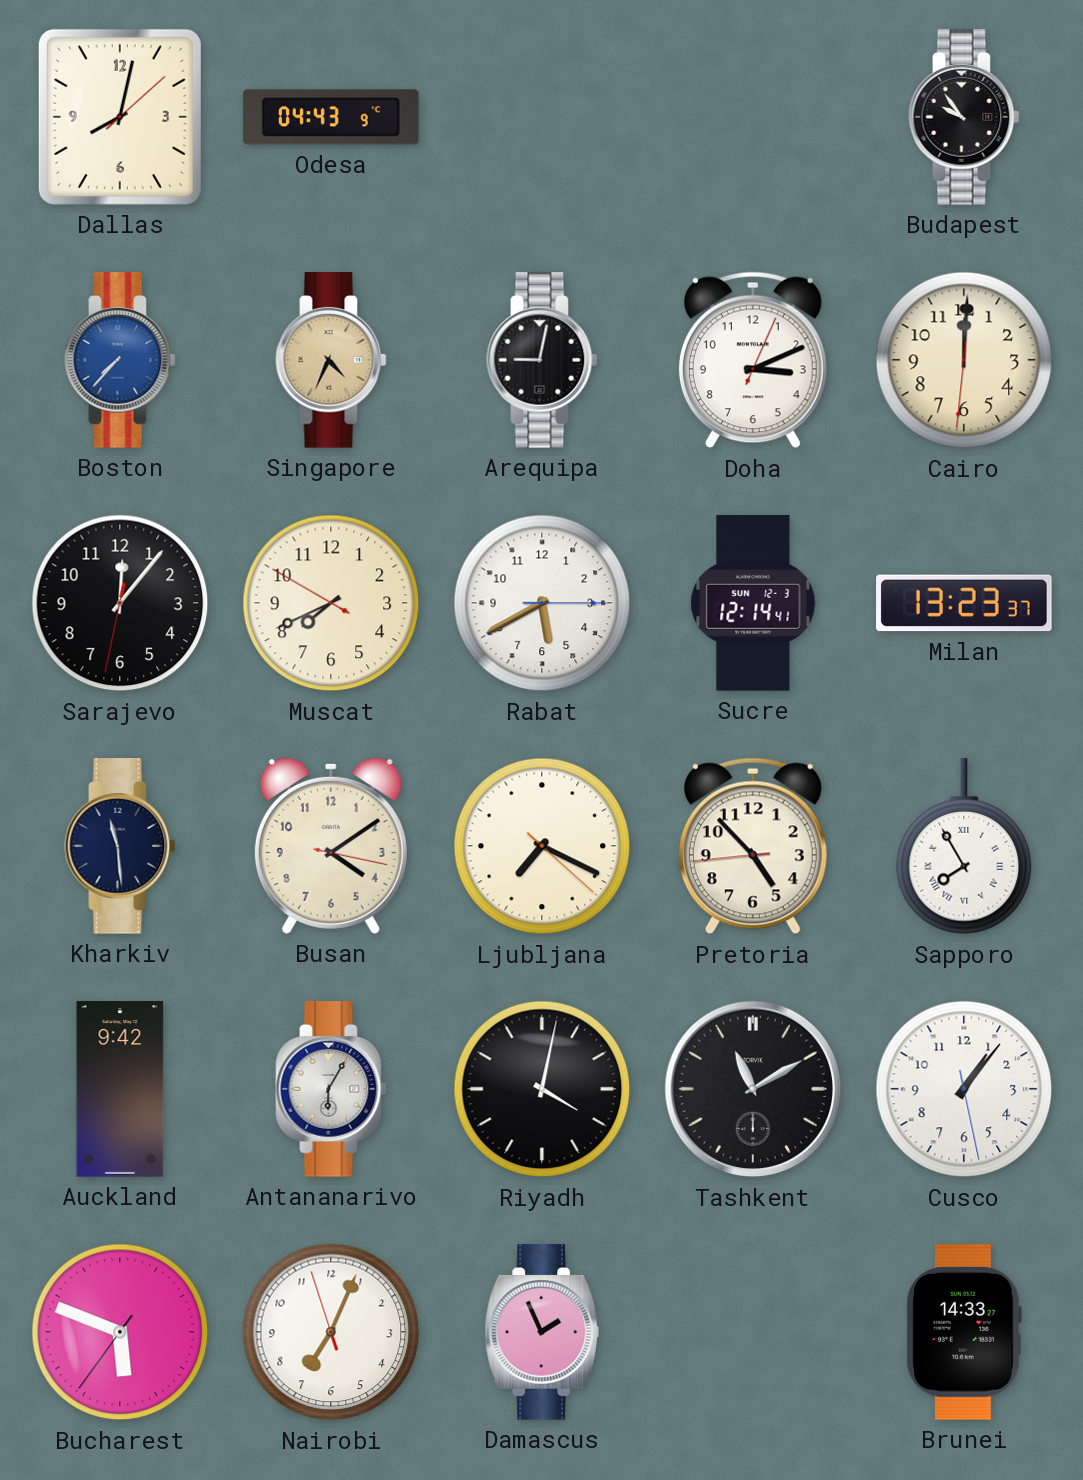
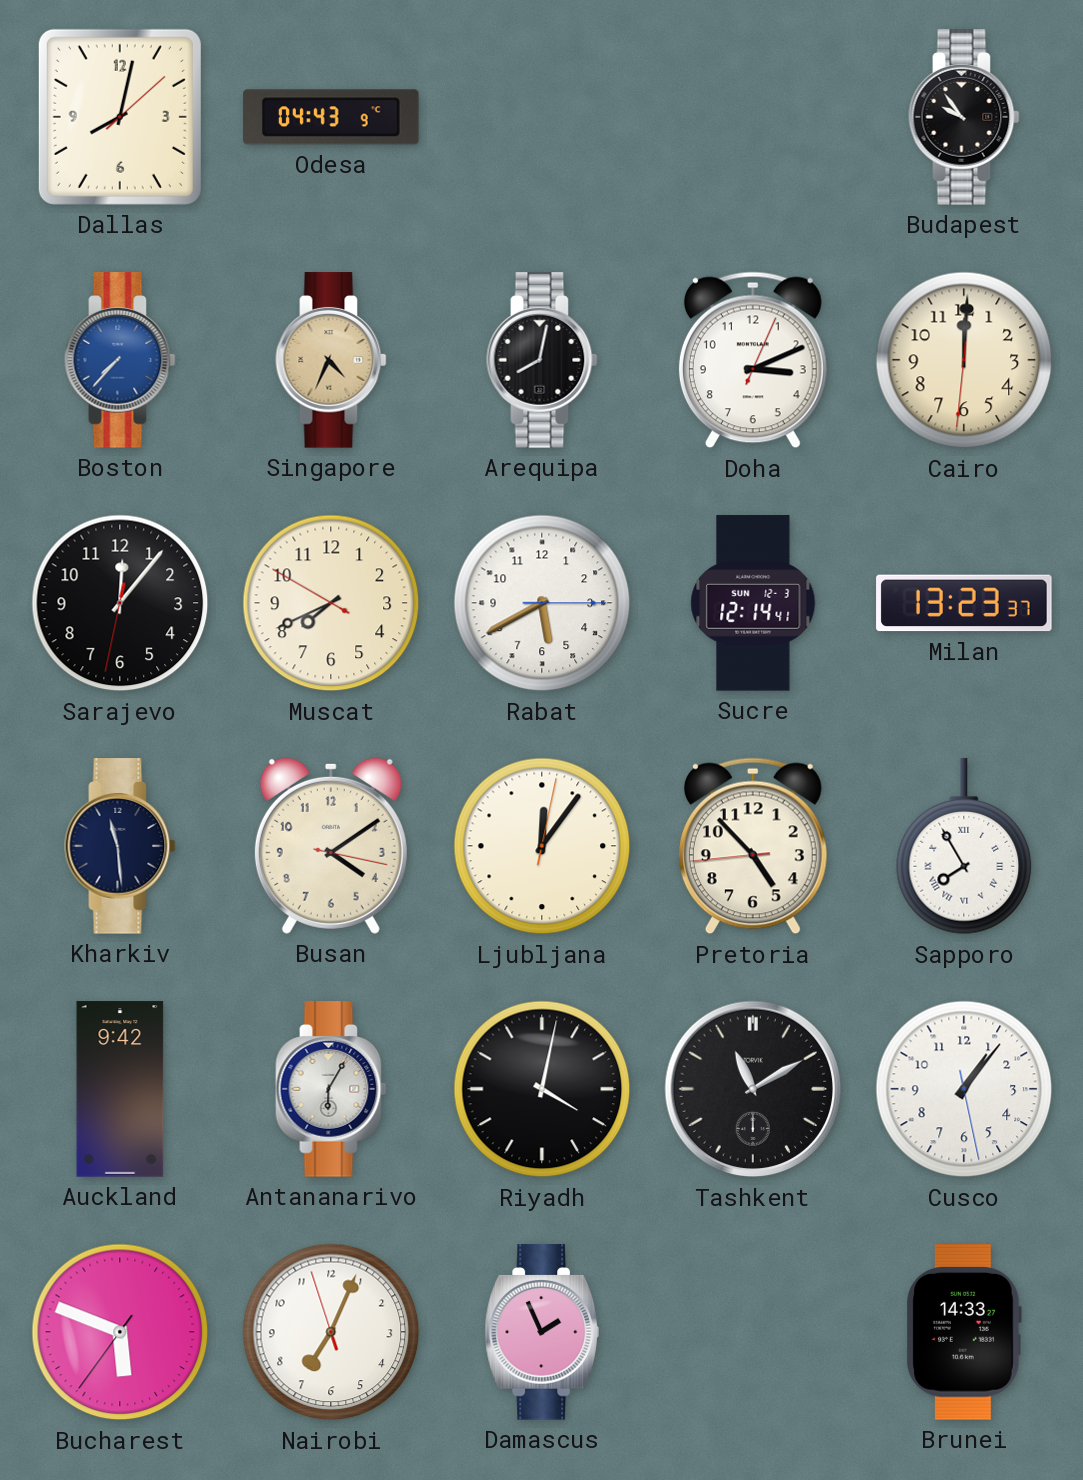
Arequipa: 9:02 -> 8:02 (542, 360)
Ljubljana: 7:19 -> 12:06 (542, 846)
